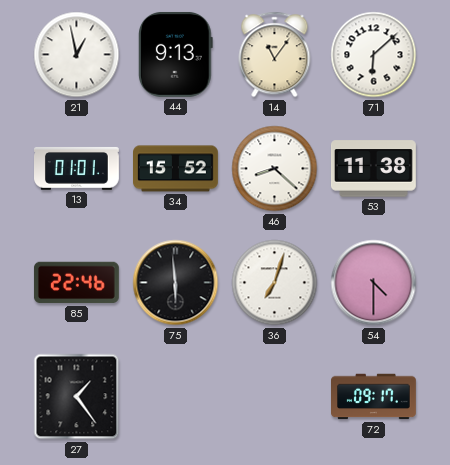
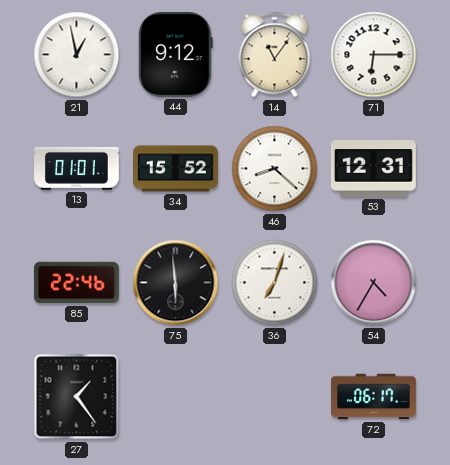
44: 9:13 -> 9:12 (175, 54)
71: 6:08 -> 6:15 (374, 55)
53: 11:38 -> 12:31 (373, 169)
54: 4:30 -> 4:35 (374, 283)
72: 09:17 -> 06:17 (374, 397)
